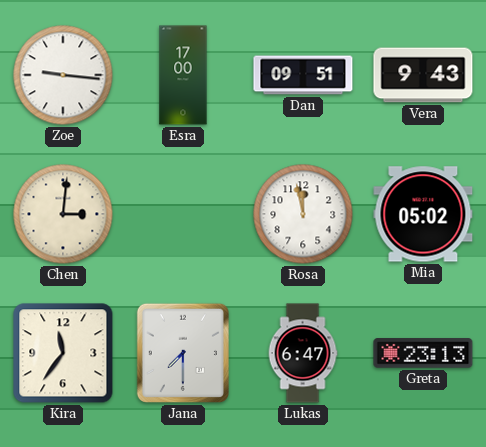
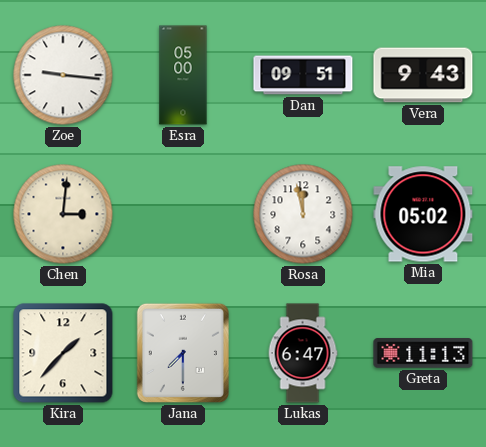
Esra: 17:00 -> 05:00 (183, 75)
Kira: 11:36 -> 1:37 (63, 353)
Greta: 23:13 -> 11:13 (423, 353)
